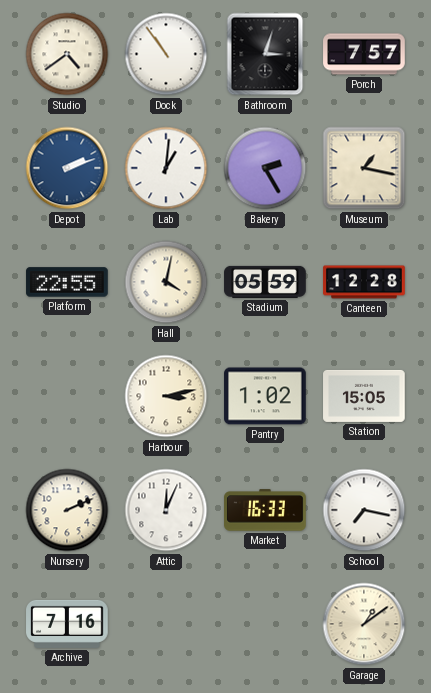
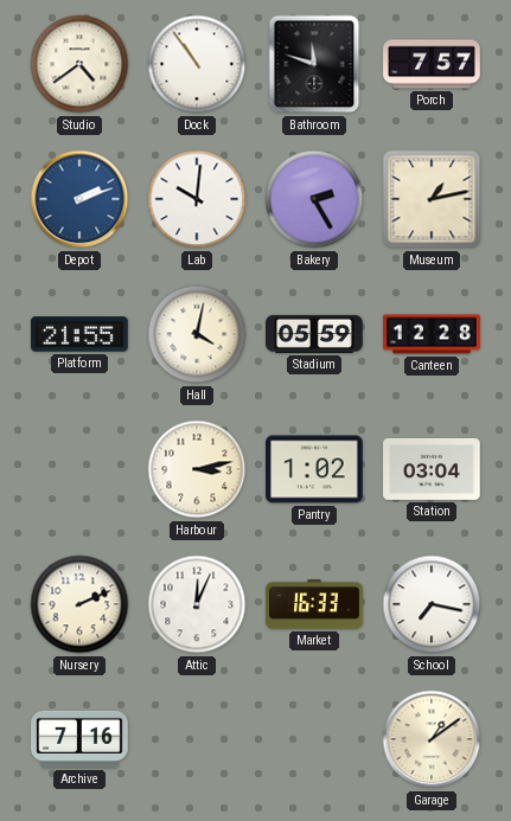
Bathroom: 3:03 -> 11:48 (314, 64)
Lab: 1:01 -> 10:01 (197, 199)
Museum: 1:17 -> 1:13 (432, 199)
Platform: 22:55 -> 21:55 (79, 334)
Station: 15:05 -> 03:04 (432, 469)
